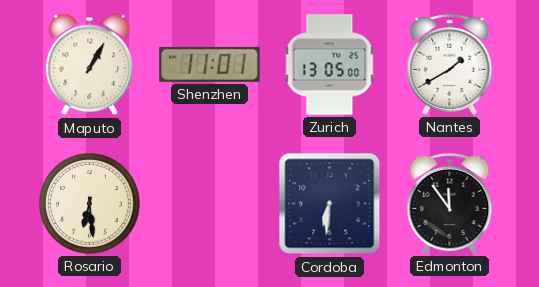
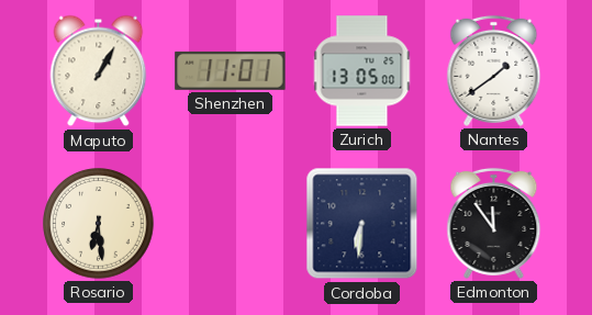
Nantes: 1:40 -> 1:39 (494, 70)
